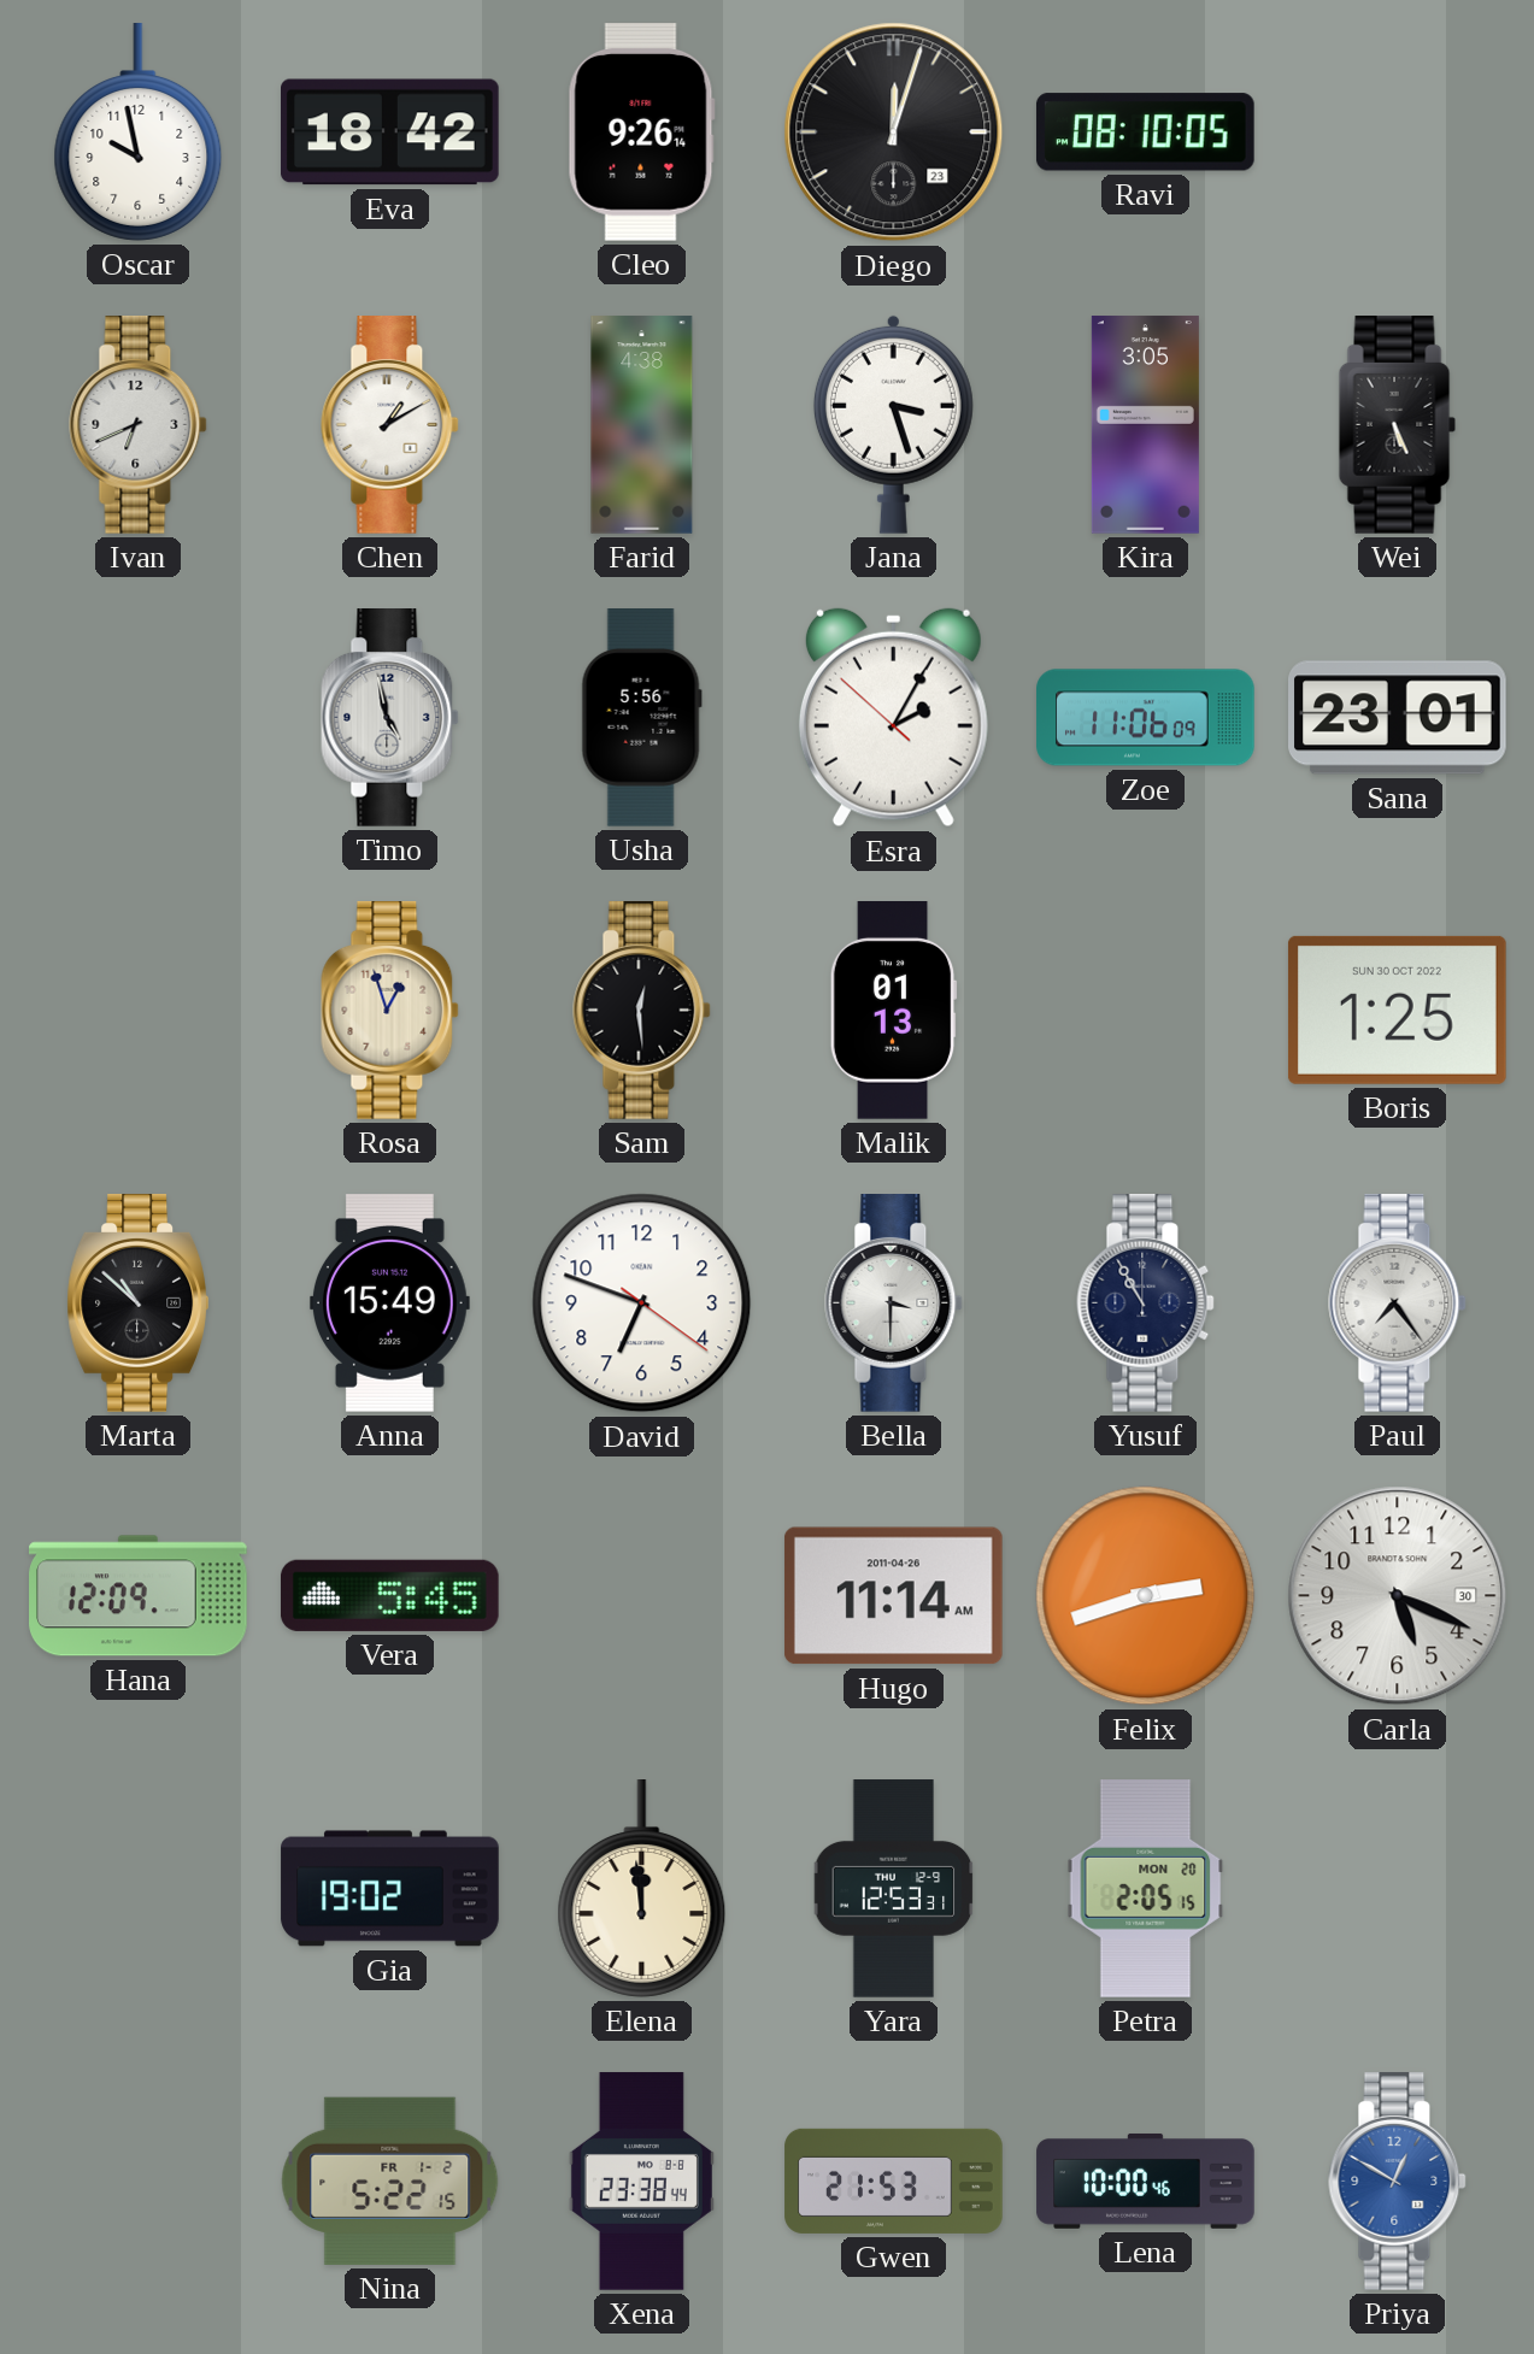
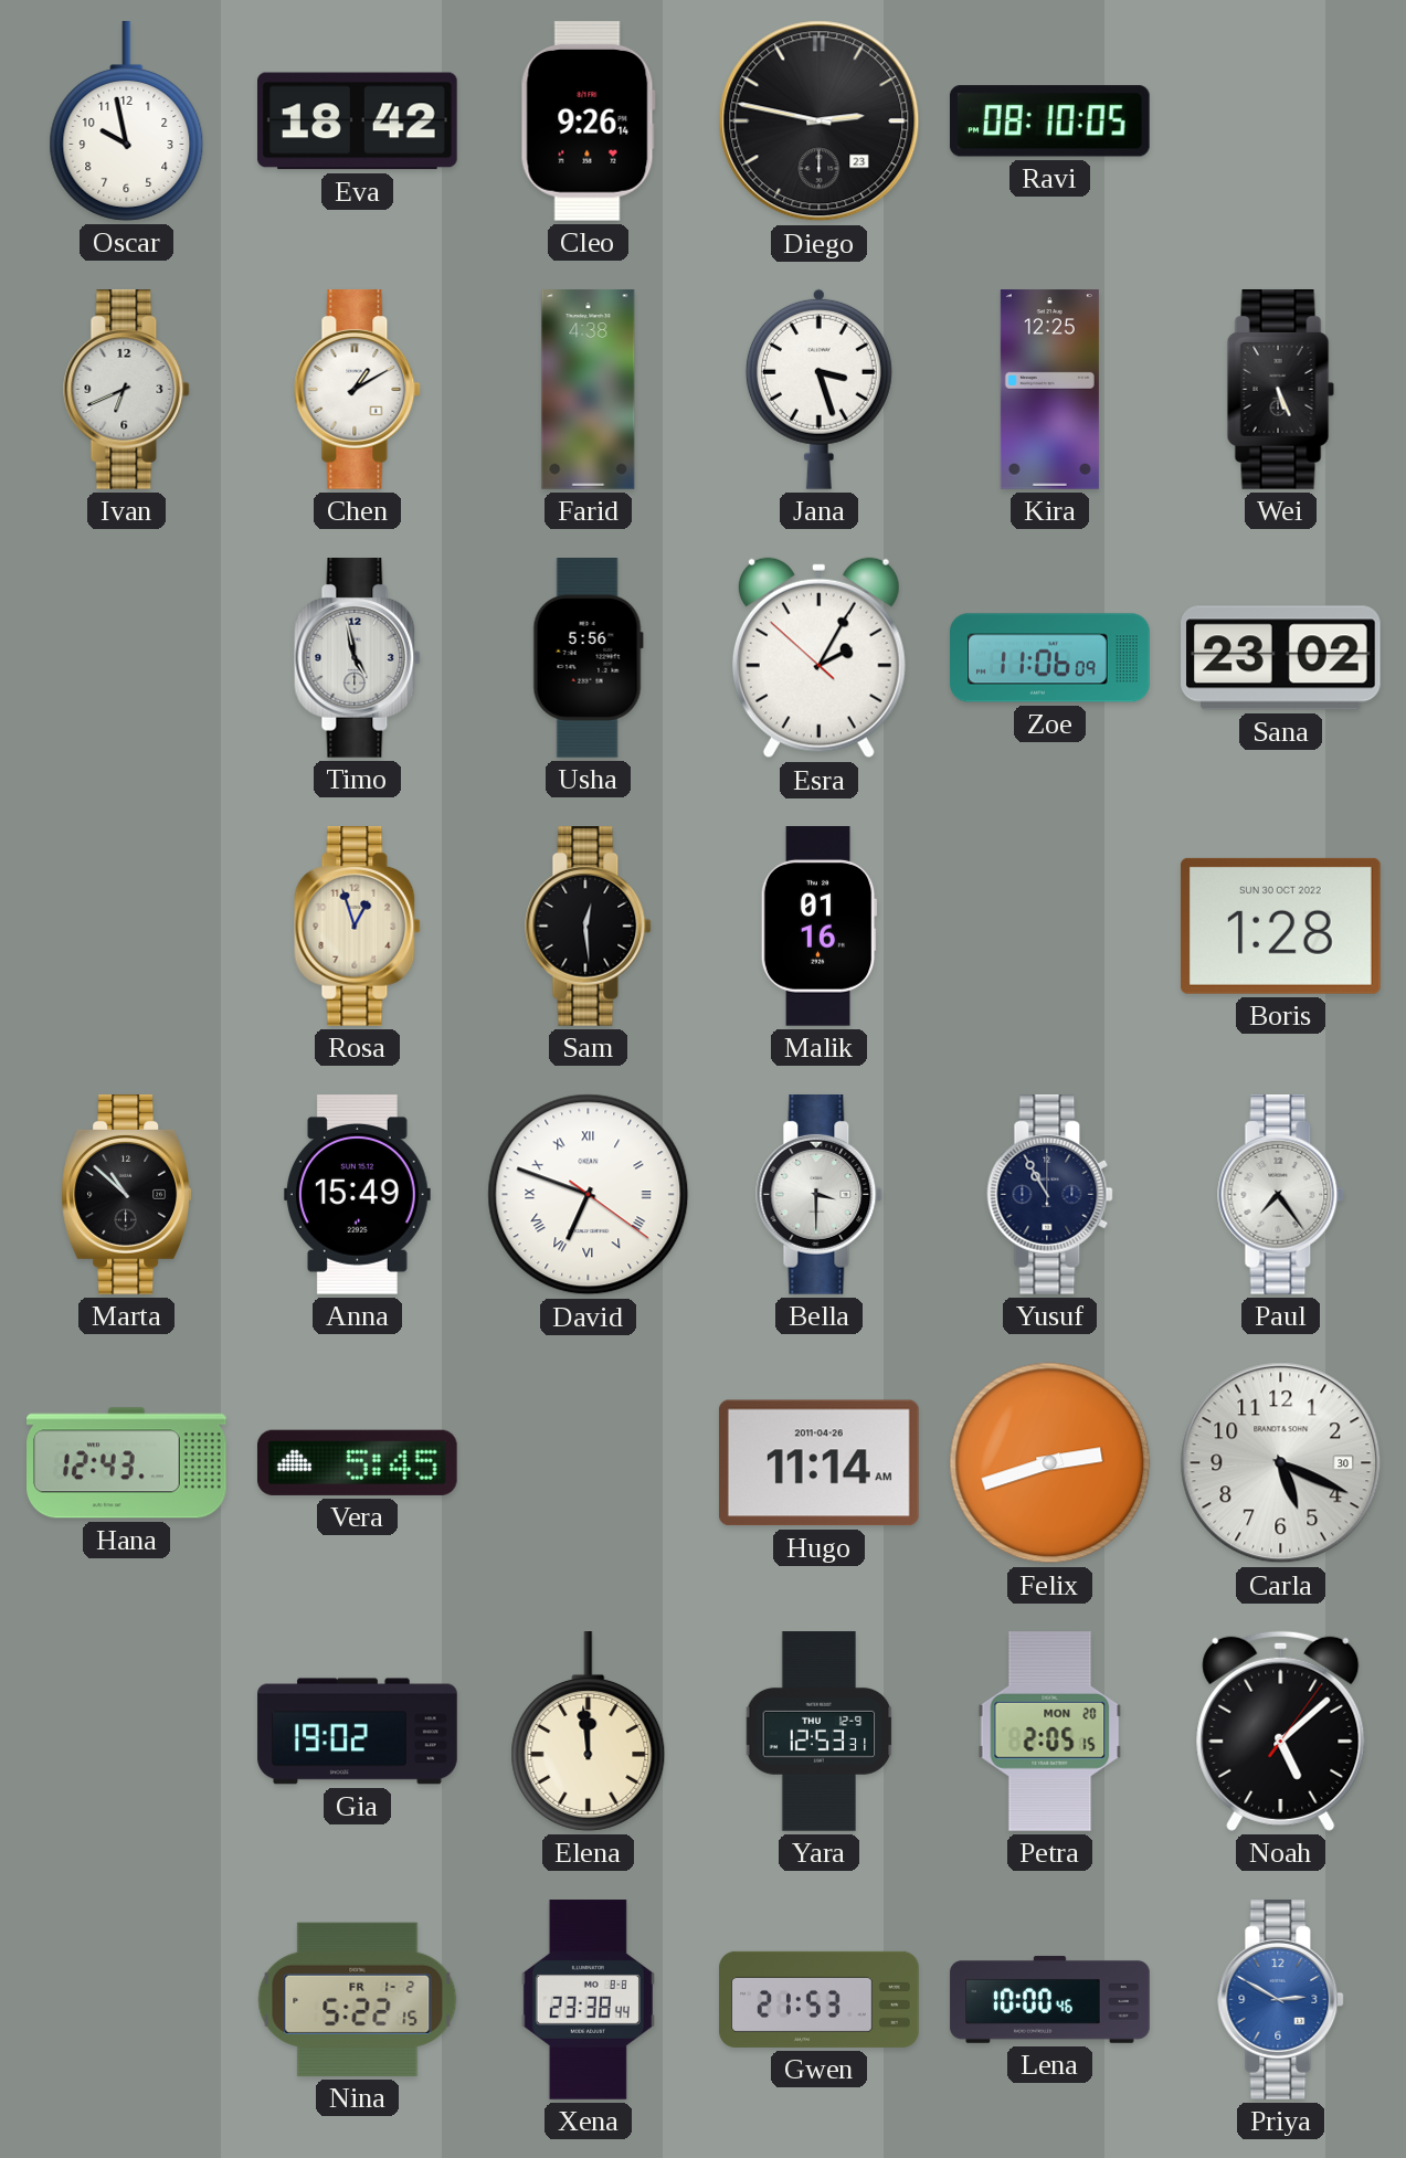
Diego: 12:03 -> 2:47 (820, 121)
Kira: 3:05 -> 12:25 (1049, 390)
Sana: 23:01 -> 23:02 (1281, 658)
Malik: 01:13 -> 01:16 (818, 927)
Boris: 1:25 -> 1:28 (1280, 925)
David numerals: Arabic -> Roman (589, 1195)
Hana: 12:09 -> 12:43 (127, 1463)
Noah: none -> 5:08 (1281, 1731)
Priya: 12:50 -> 2:50 (1281, 2000)
